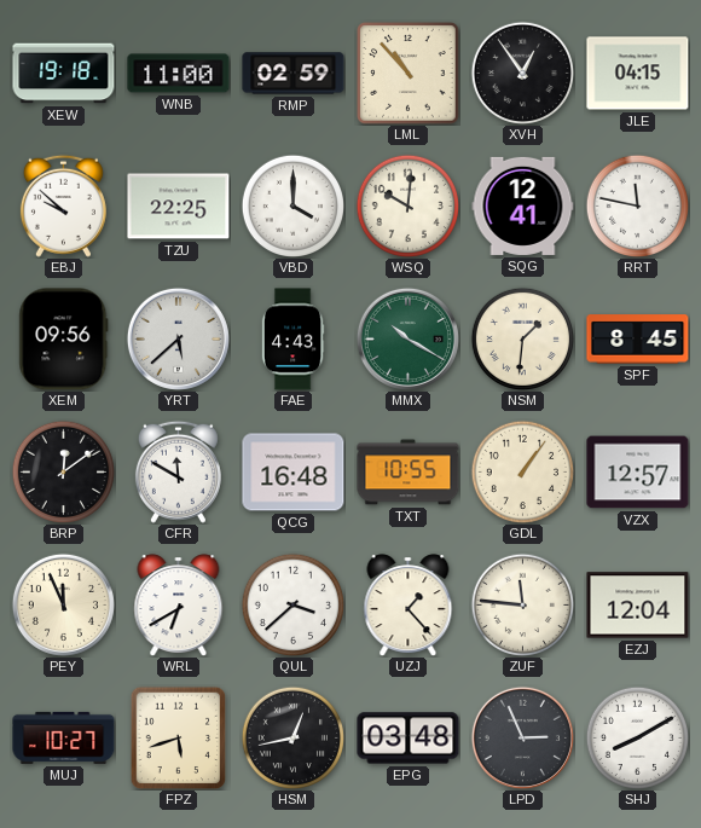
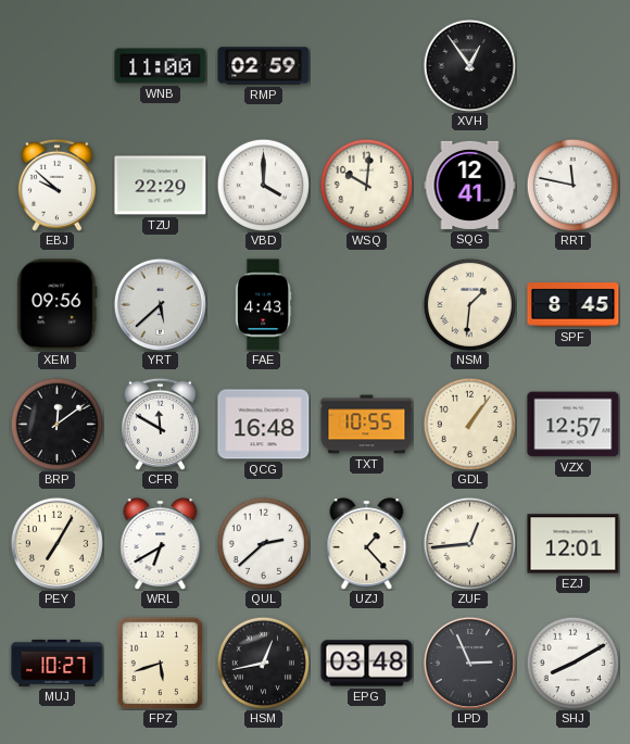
XEW: 19:18 -> none (64, 74)
LML: 10:53 -> none (409, 74)
JLE: 04:15 -> none (638, 74)
TZU: 22:25 -> 22:29 (161, 186)
MMX: 10:20 -> none (407, 338)
PEY: 11:56 -> 7:05 (56, 543)
QUL: 3:38 -> 2:38 (263, 543)
ZUF: 11:46 -> 12:44 (469, 543)
EZJ: 12:04 -> 12:01 (574, 544)
